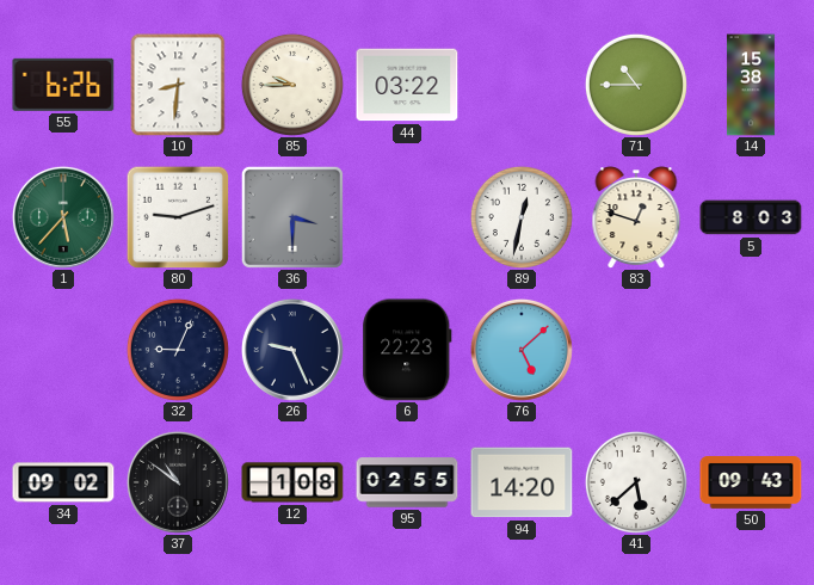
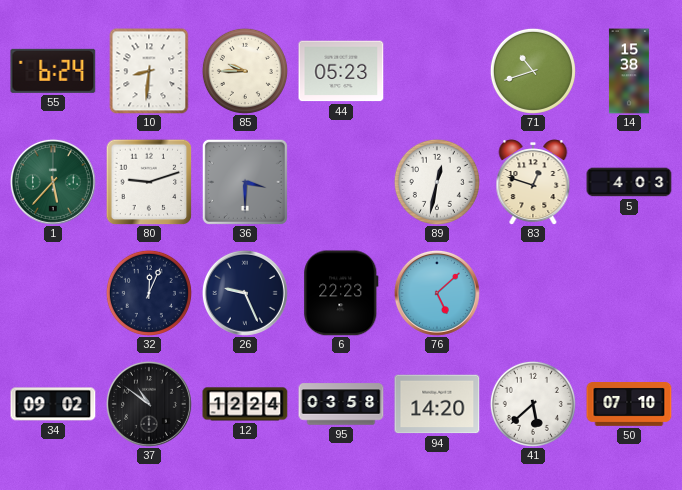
55: 6:26 -> 6:24 (53, 71)
44: 03:22 -> 05:23 (341, 71)
71: 10:45 -> 10:42 (533, 71)
5: 8:03 -> 4:03 (629, 182)
32: 9:04 -> 12:04 (149, 293)
12: 1:08 -> 12:24 (245, 404)
95: 02:55 -> 03:58 (341, 404)
50: 09:43 -> 07:10 (629, 405)
